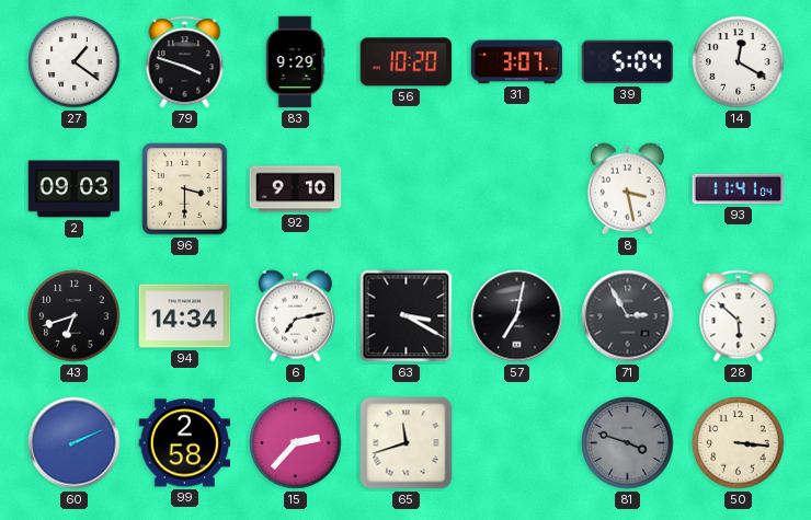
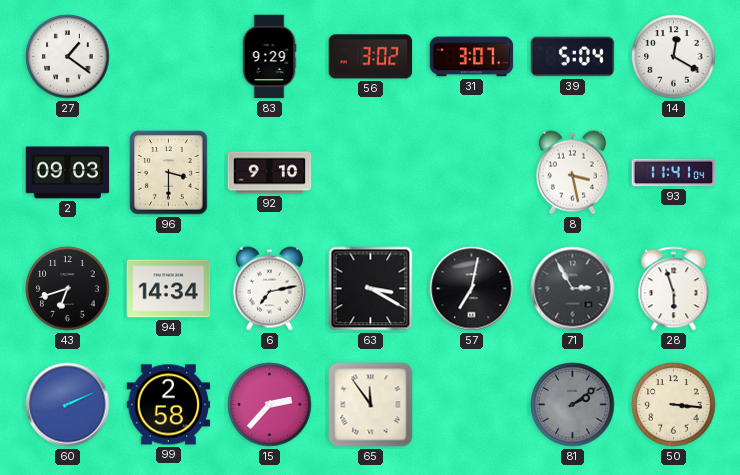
79: 3:48 -> none (185, 62)
56: 10:20 -> 3:02 (371, 57)
28: 5:52 -> 5:57 (674, 289)
65: 11:42 -> 11:54 (371, 405)
81: 3:48 -> 2:09 (573, 405)
